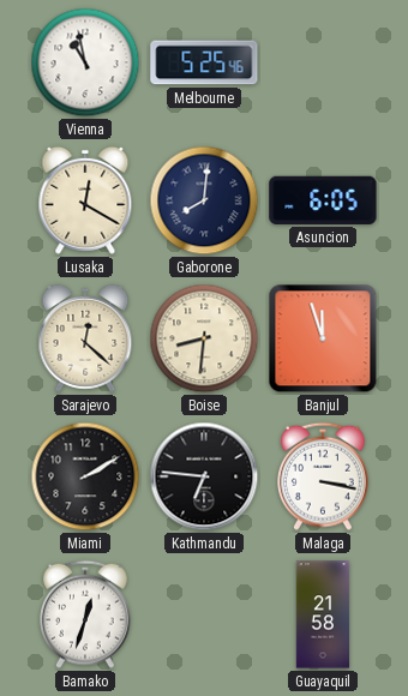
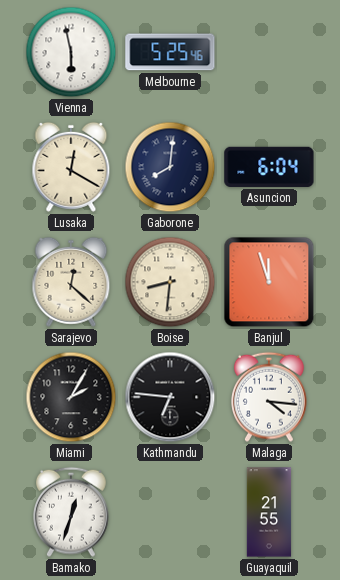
Vienna: 10:58 -> 5:58 (71, 52)
Asuncion: 6:05 -> 6:04 (269, 167)
Miami: 2:10 -> 2:05 (71, 397)
Malaga: 3:17 -> 4:16 (270, 397)
Guayaquil: 21:58 -> 21:55 (269, 512)
